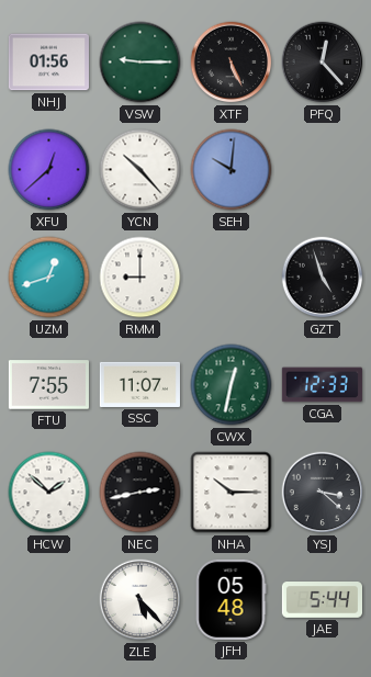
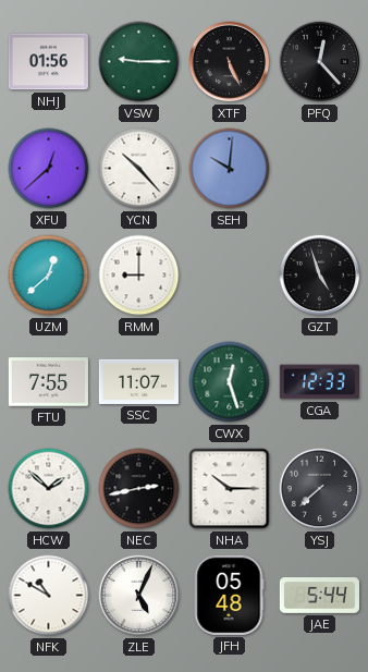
UZM: 12:42 -> 12:38 (49, 276)
CWX: 12:32 -> 12:27 (230, 382)
YSJ: 3:22 -> 7:38 (320, 489)
NFK: none -> 10:50 (49, 596)
ZLE: 5:23 -> 5:04 (139, 596)
